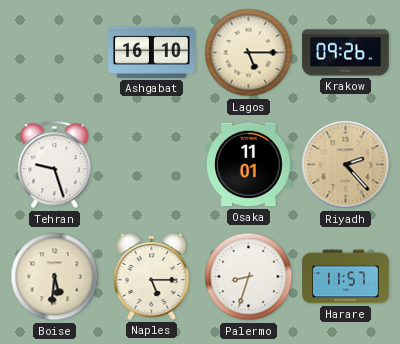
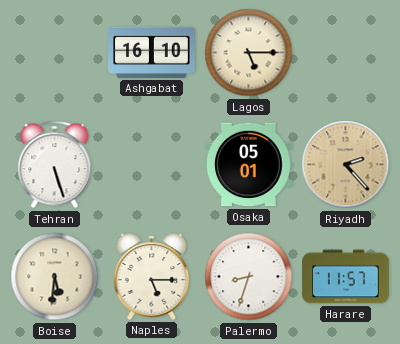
Krakow: 09:26 -> none (346, 53)
Tehran: 9:27 -> 5:27 (55, 165)
Osaka: 11:01 -> 05:01 (249, 165)
